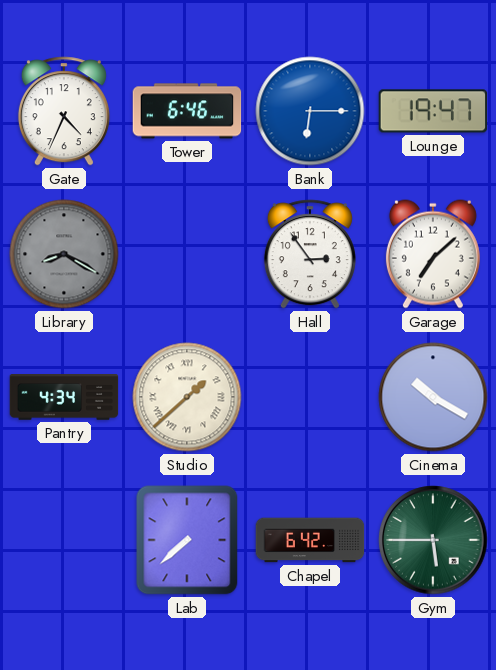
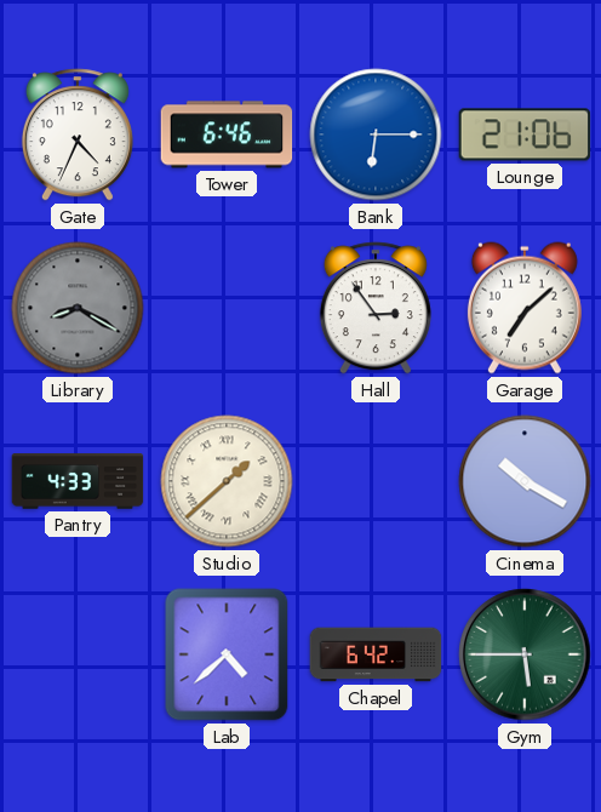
Lounge: 19:47 -> 21:06 (525, 135)
Pantry: 4:34 -> 4:33 (78, 481)
Lab: 7:38 -> 4:38 (227, 654)
